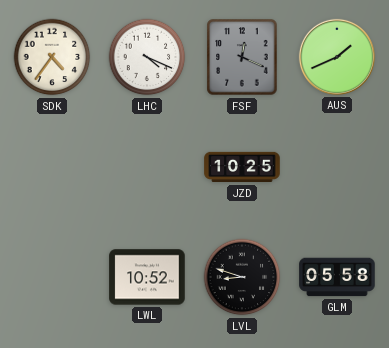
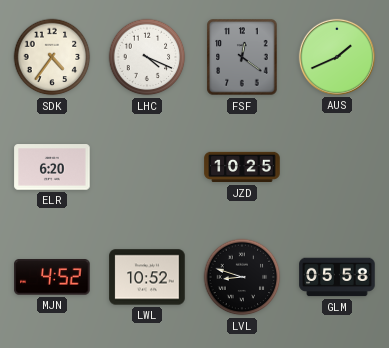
FSF: 12:19 -> 12:21 (242, 57)
ELR: none -> 6:20 (52, 167)
MJN: none -> 4:52 (52, 277)
